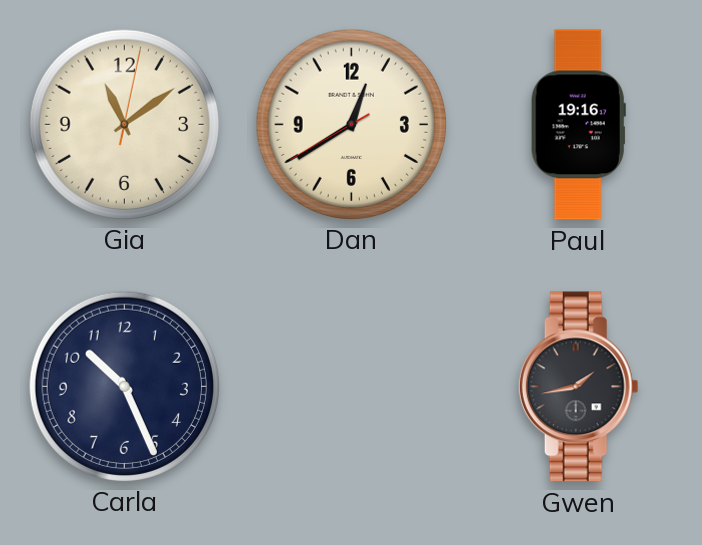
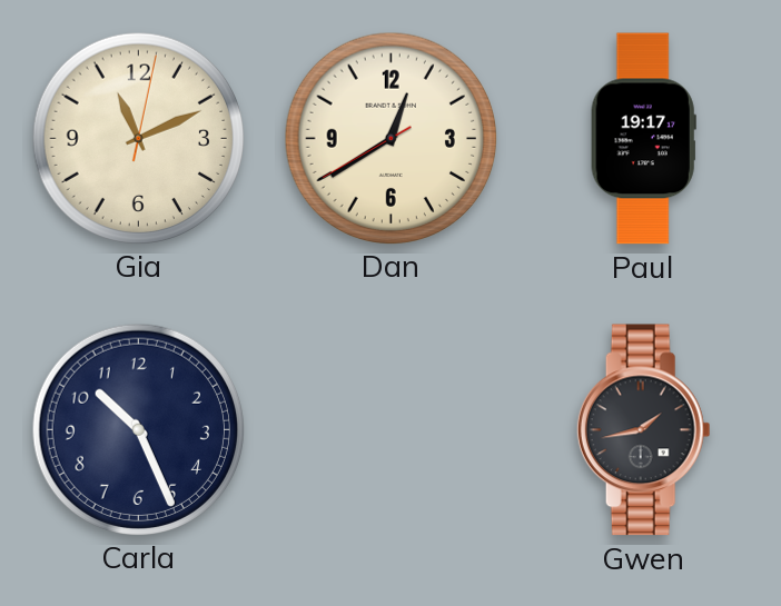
Gia: 11:09 -> 11:11 (138, 138)
Paul: 19:16 -> 19:17 (643, 139)
